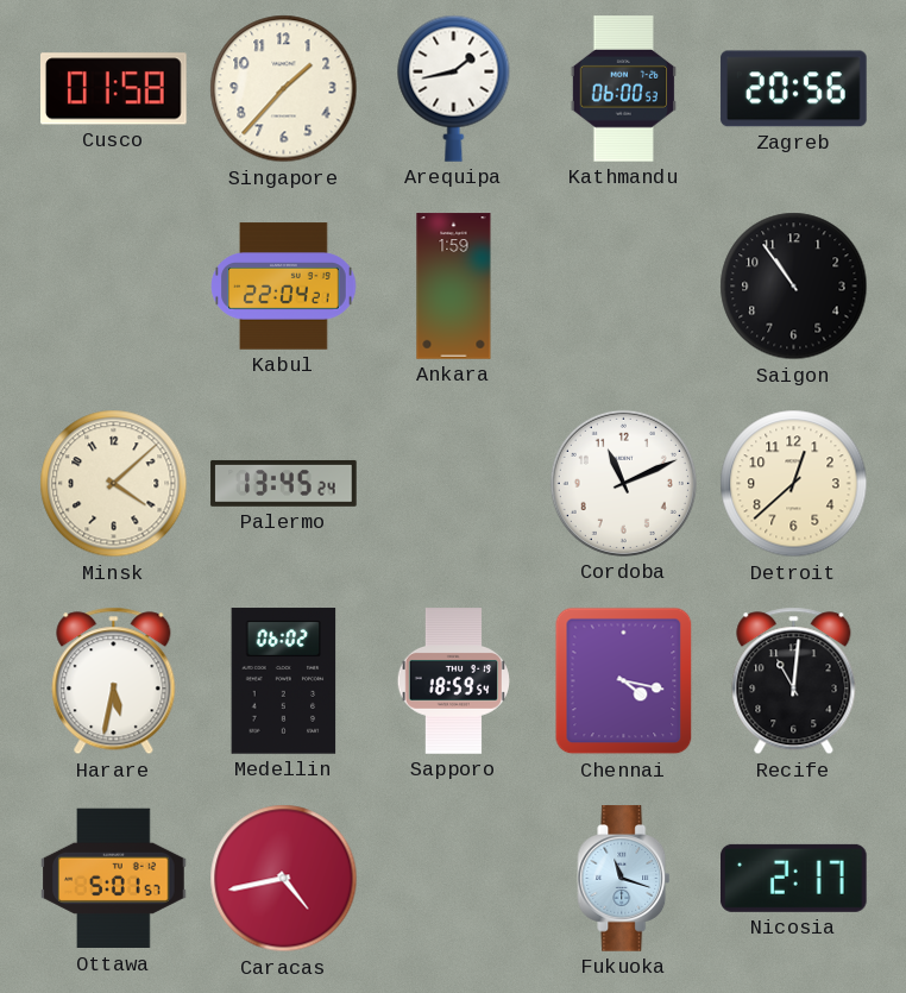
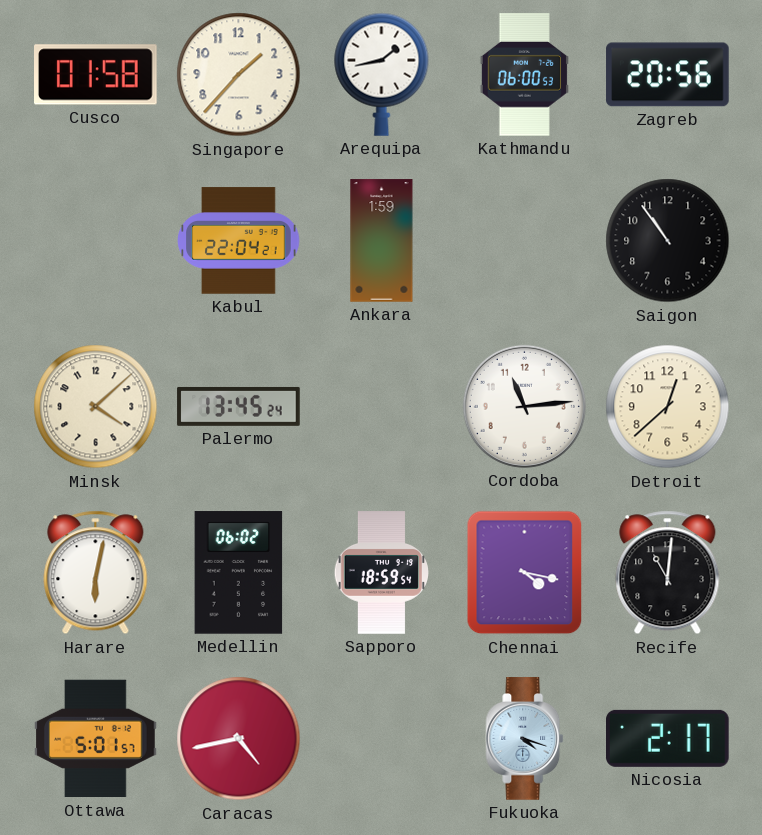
Cordoba: 11:11 -> 11:14 (524, 406)
Harare: 5:32 -> 6:02 (96, 573)
Fukuoka: 11:18 -> 4:18 (525, 739)
